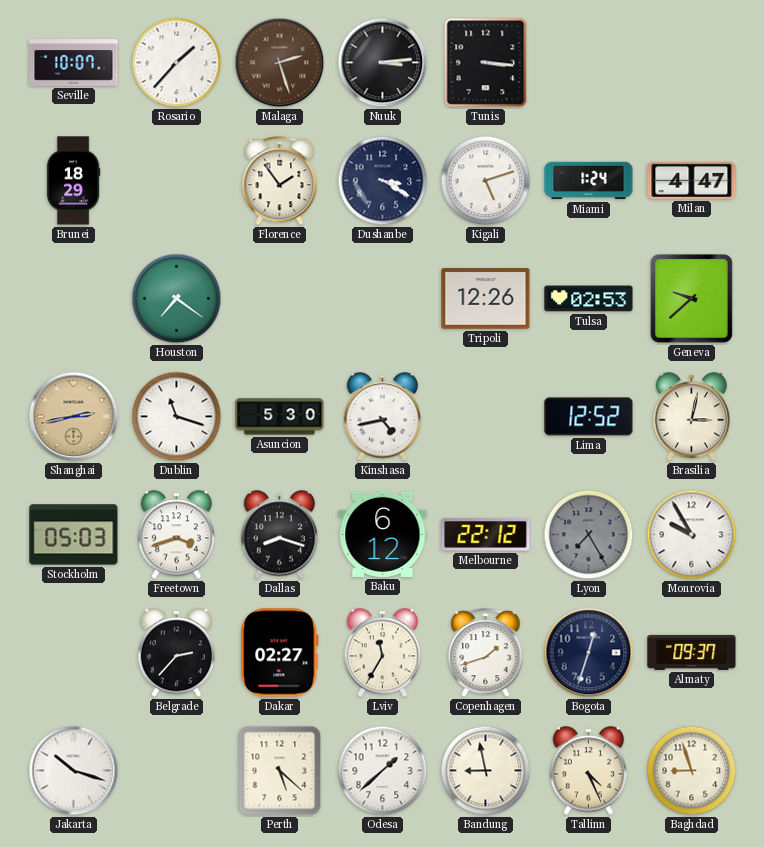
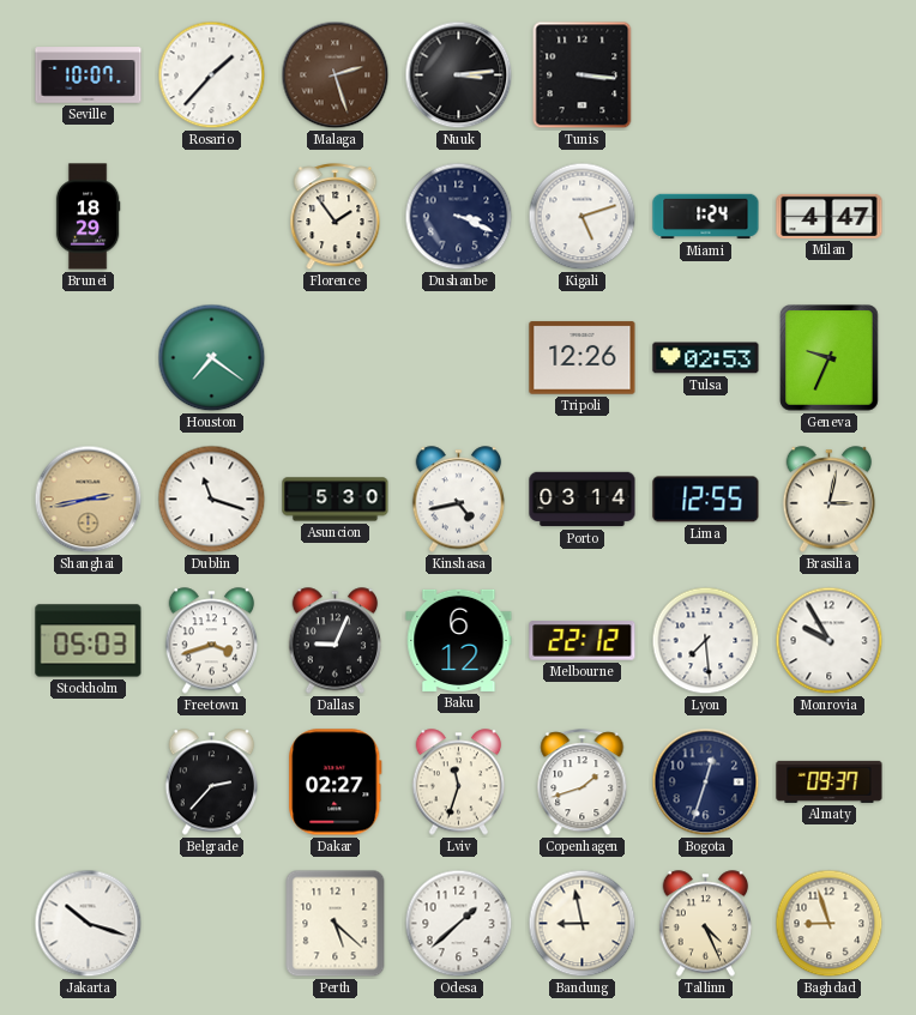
Dushanbe: 3:20 -> 3:19 (459, 217)
Geneva: 9:38 -> 9:34 (830, 358)
Porto: none -> 03:14 (583, 500)
Lima: 12:52 -> 12:55 (706, 500)
Dallas: 8:18 -> 9:04 (336, 641)
Lyon: 7:25 -> 7:29 (706, 641)
Lyon dial: grey -> white (706, 641)
Lviv: 11:35 -> 11:33 (459, 783)
